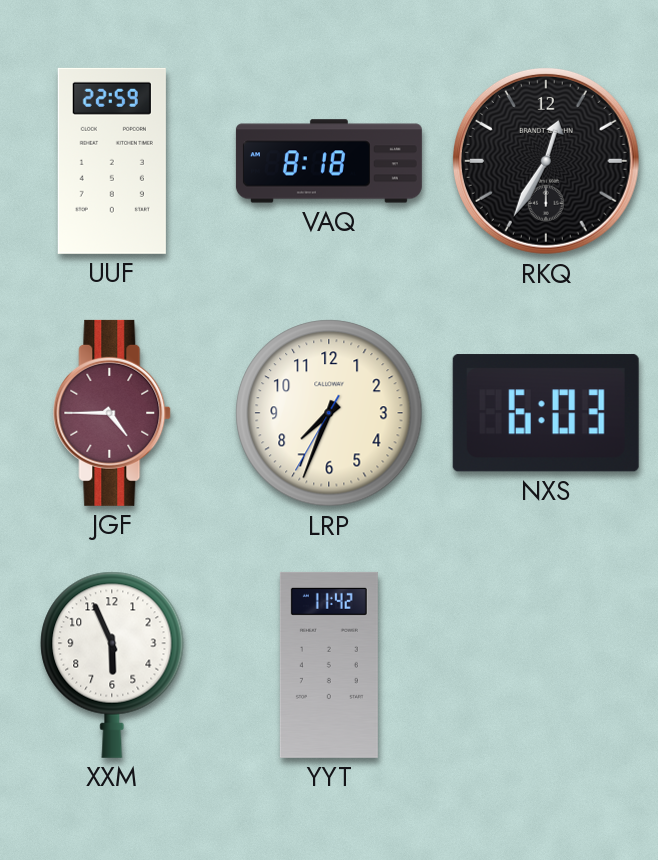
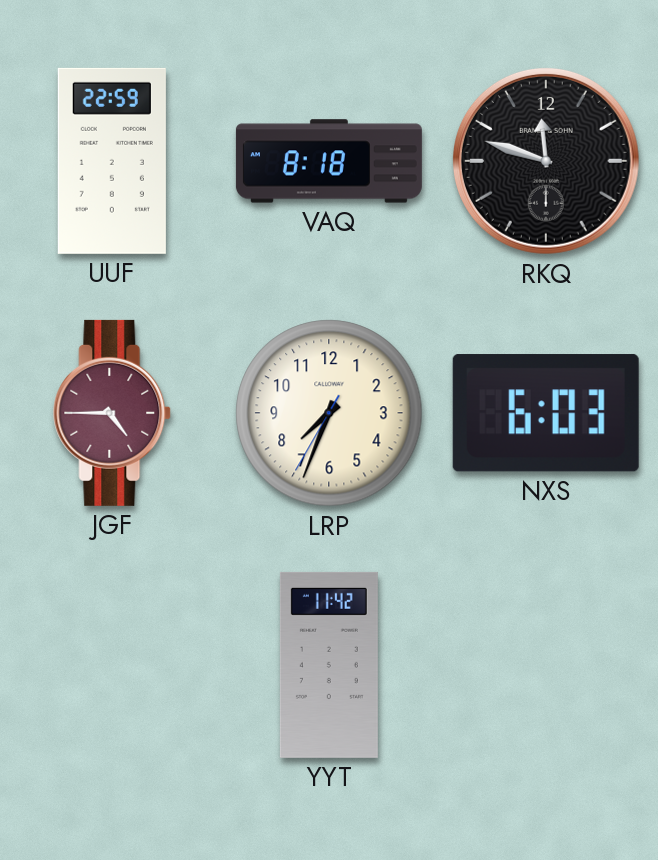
RKQ: 12:35 -> 11:48 (546, 161)
XXM: 5:56 -> none (112, 665)
